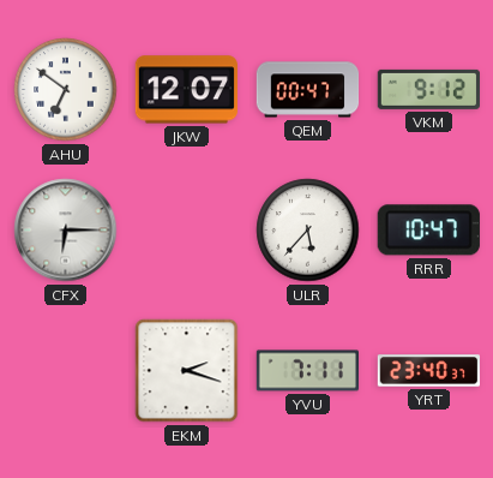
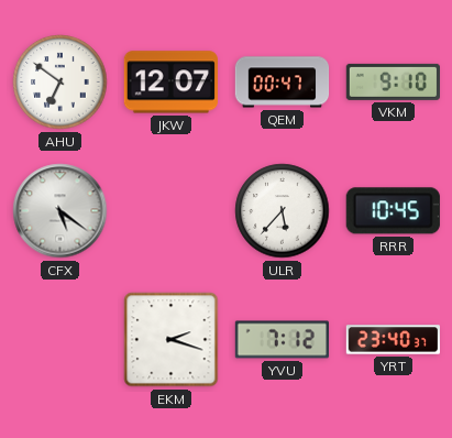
VKM: 9:12 -> 9:10 (393, 81)
CFX: 6:15 -> 5:21 (60, 211)
RRR: 10:47 -> 10:45 (393, 211)
YVU: 7:11 -> 7:12 (282, 340)
